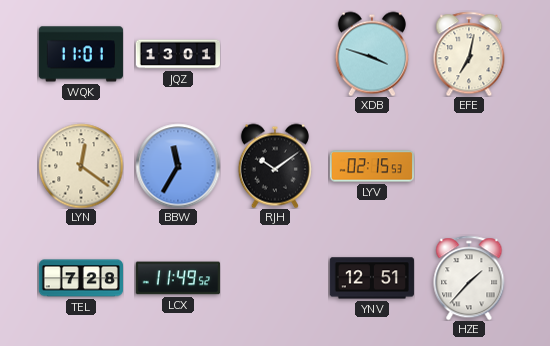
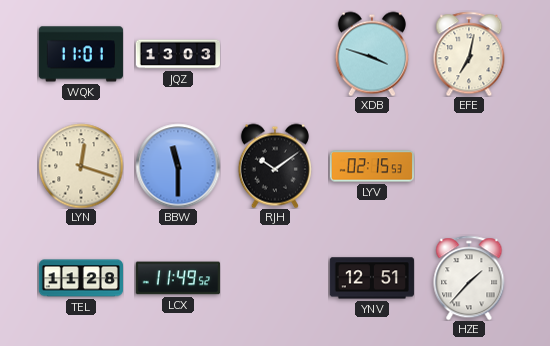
JQZ: 13:01 -> 13:03 (177, 54)
LYN: 12:21 -> 12:18 (81, 166)
BBW: 11:35 -> 11:30 (178, 166)
TEL: 7:28 -> 11:28 (80, 278)
